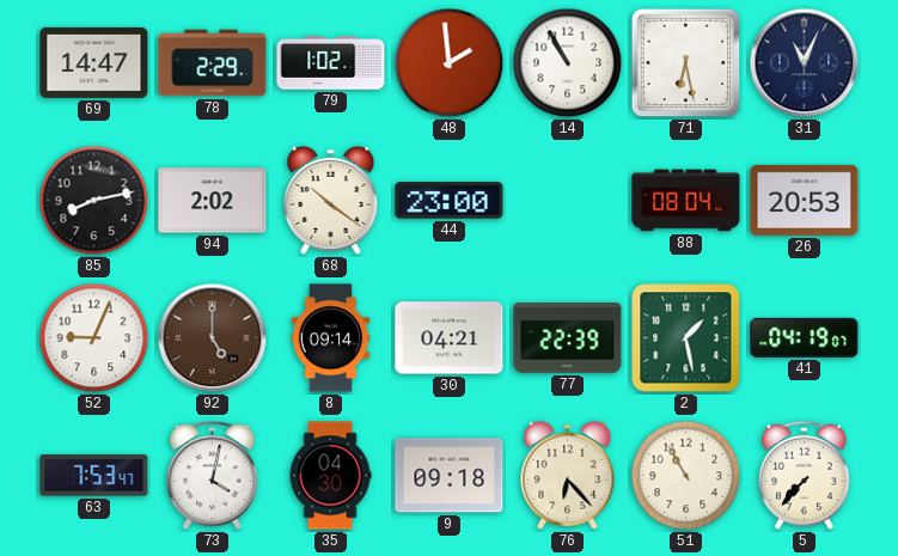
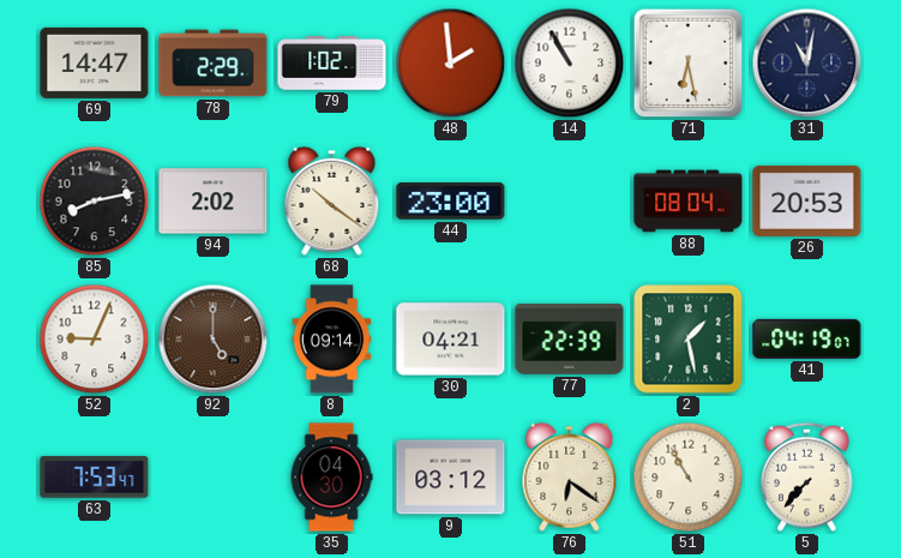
31: 11:04 -> 11:02 (807, 64)
73: 4:02 -> none (213, 475)
9: 09:18 -> 03:12 (451, 478)
76: 6:23 -> 6:21 (570, 476)
